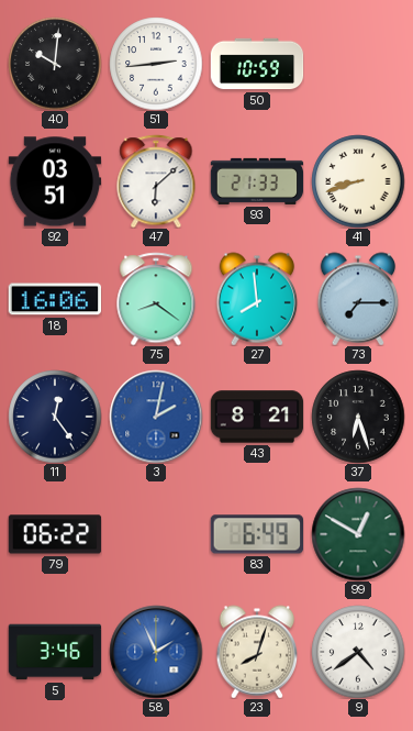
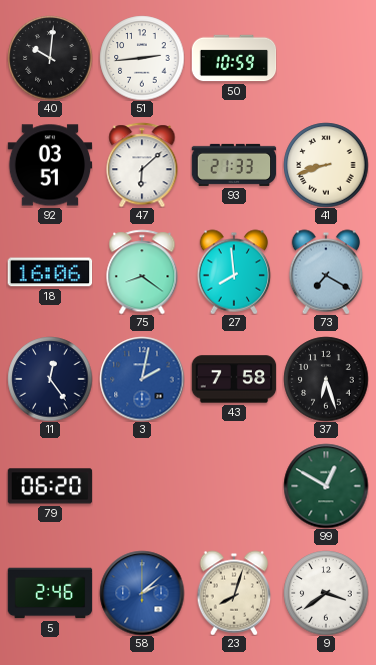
73: 7:15 -> 7:20 (326, 272)
43: 8:21 -> 7:58 (234, 379)
79: 06:22 -> 06:20 (50, 486)
83: 6:49 -> none (257, 534)
5: 3:46 -> 2:46 (50, 593)
58: 1:56 -> 2:08 (142, 593)
9: 4:39 -> 3:39 (326, 593)
